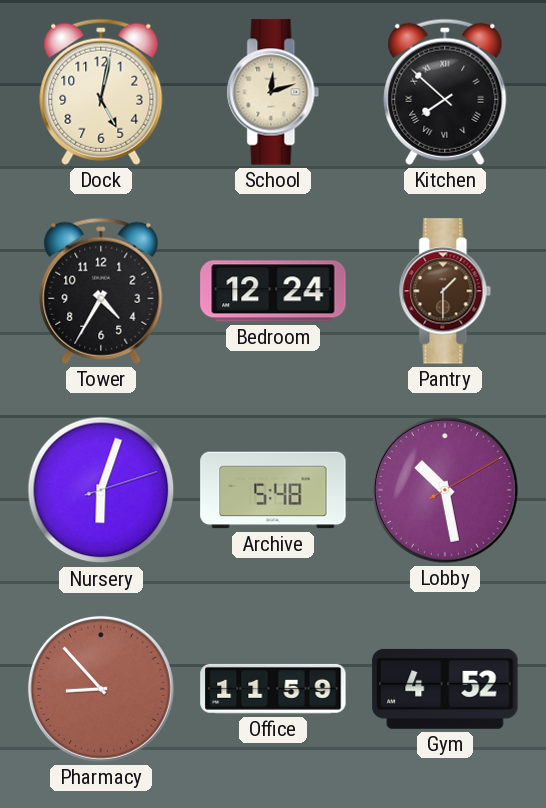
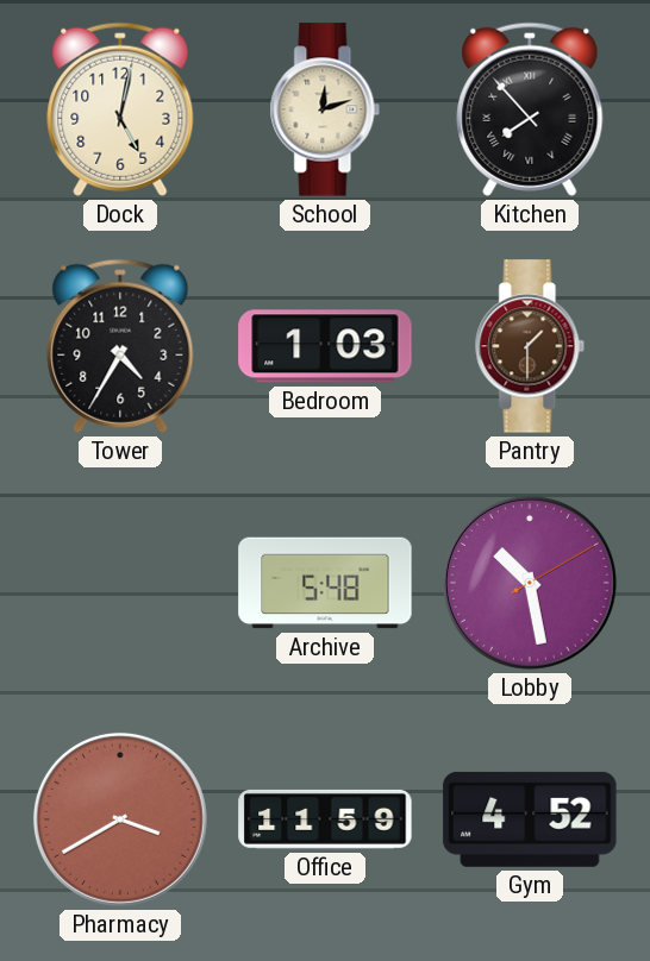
Kitchen: 7:52 -> 7:53 (530, 109)
Bedroom: 12:24 -> 1:03 (325, 346)
Nursery: 6:03 -> none (101, 490)
Pharmacy: 8:53 -> 3:40 (120, 819)
